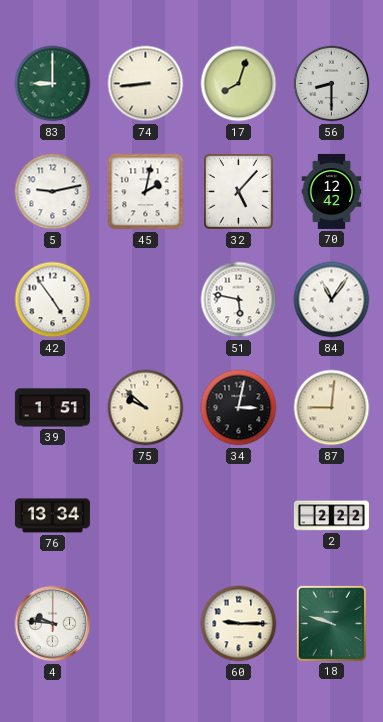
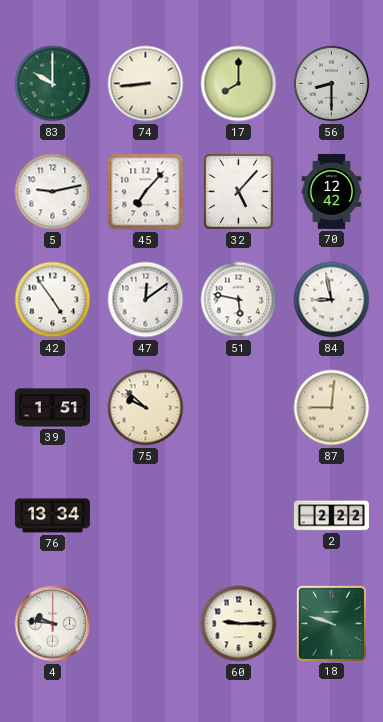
83: 9:00 -> 10:00 (53, 84)
17: 8:03 -> 8:00 (239, 84)
45: 2:02 -> 7:07 (146, 192)
47: none -> 12:09 (146, 300)
84: 11:06 -> 8:58 (332, 300)
34: 3:02 -> none (239, 408)
